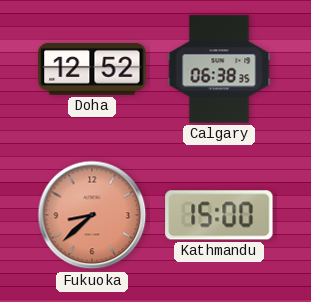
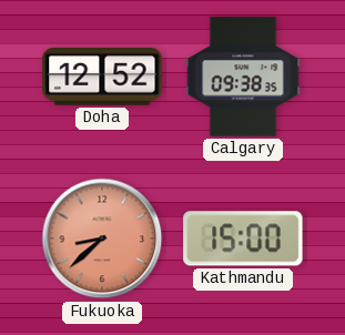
Calgary: 06:38 -> 09:38 (243, 77)
